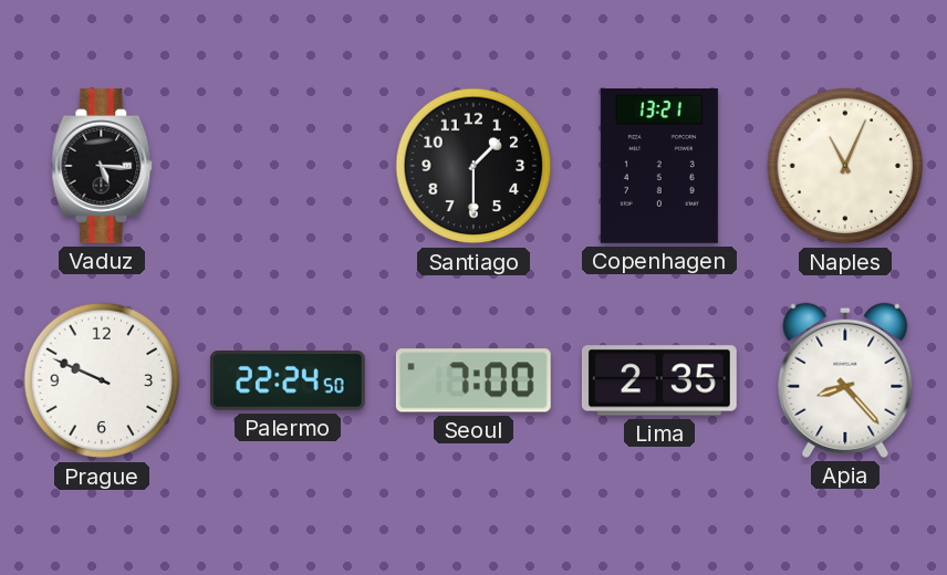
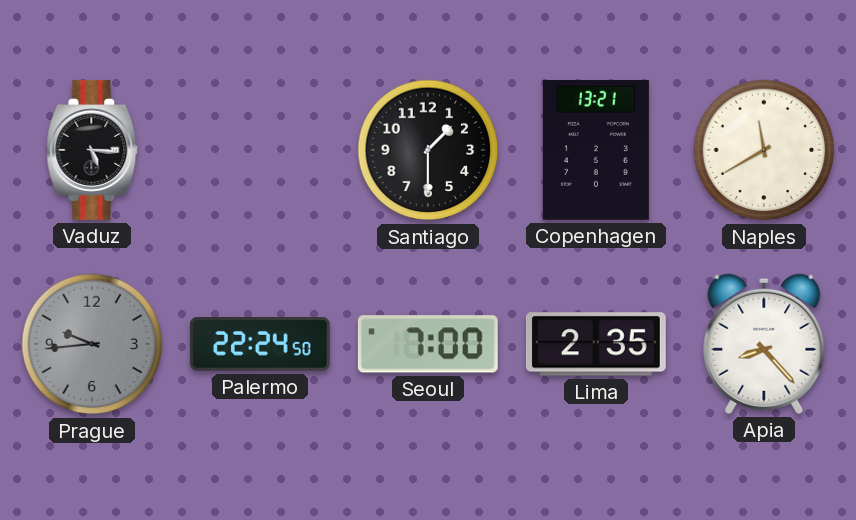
Naples: 11:04 -> 11:40 (764, 150)
Prague: 9:49 -> 9:44 (92, 344)
Prague dial: white -> grey (92, 344)
